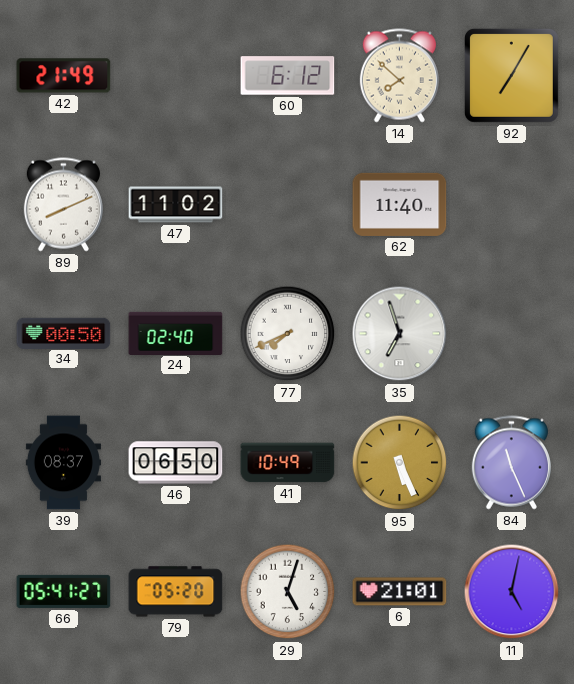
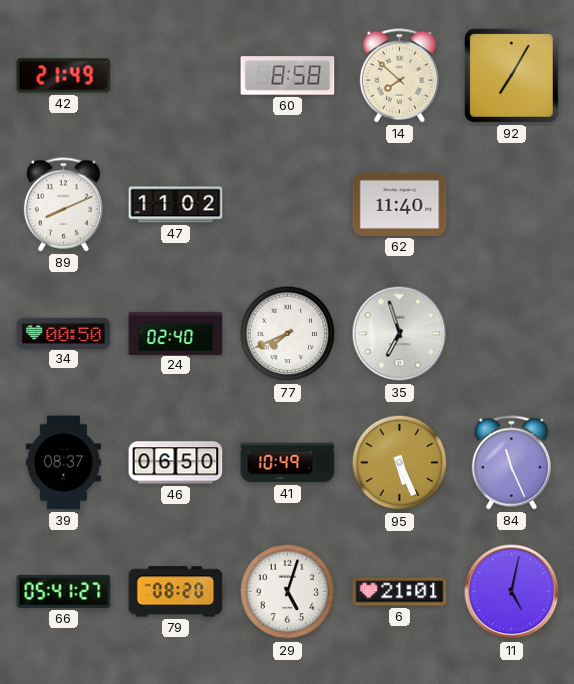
60: 6:12 -> 8:58 (288, 76)
79: 05:20 -> 08:20 (176, 592)
